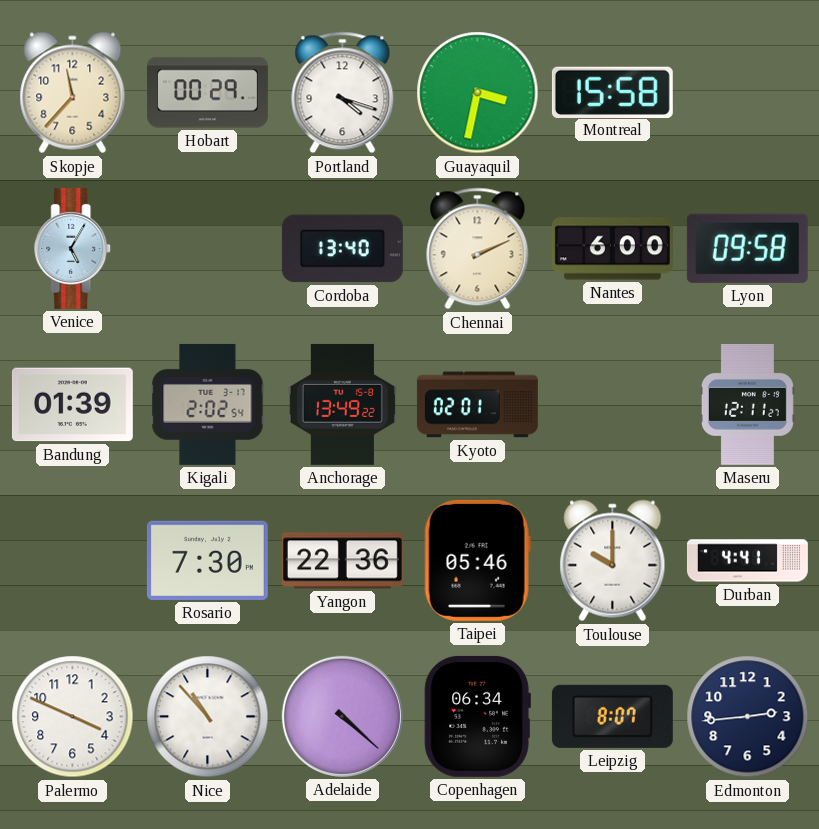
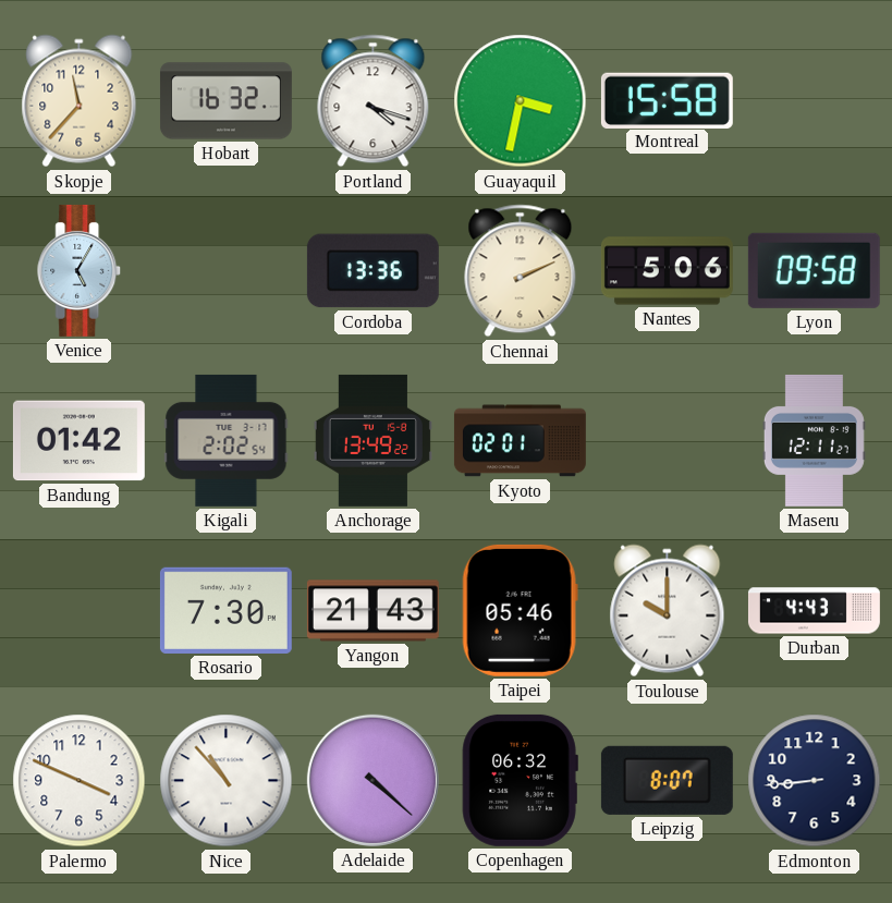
Hobart: 00:29 -> 16:32 (225, 101)
Cordoba: 13:40 -> 13:36 (372, 271)
Nantes: 6:00 -> 5:06 (667, 271)
Bandung: 01:39 -> 01:42 (78, 441)
Yangon: 22:36 -> 21:43 (372, 611)
Durban: 4:41 -> 4:43 (814, 611)
Copenhagen: 06:34 -> 06:32 (520, 780)
Edmonton: 2:44 -> 8:44 (815, 781)
